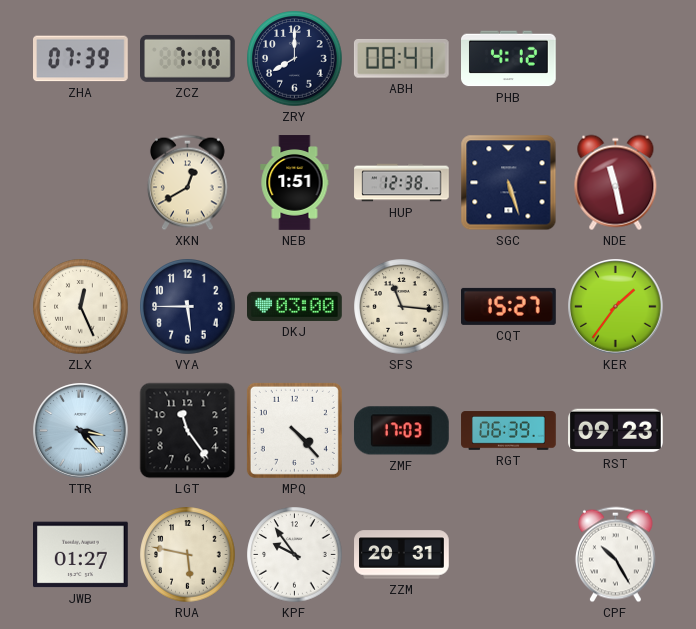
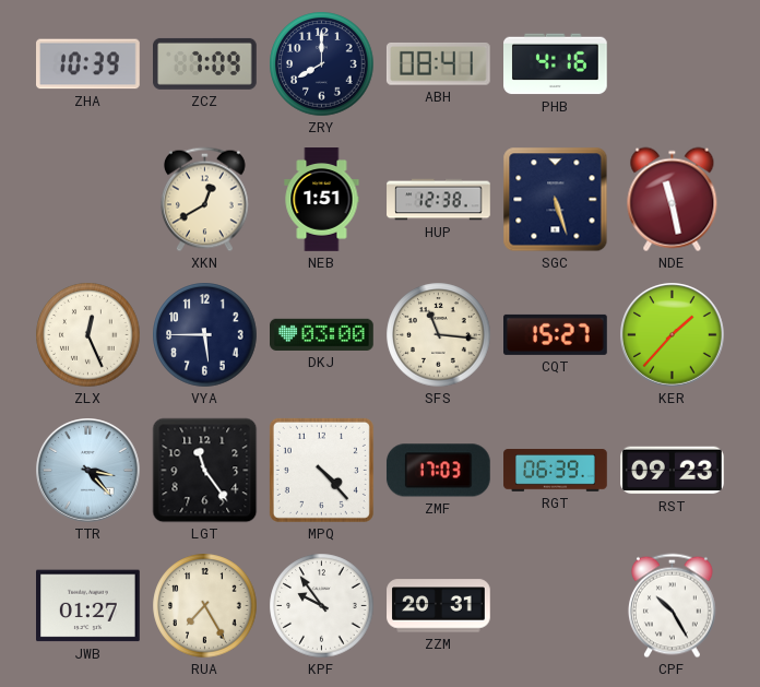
ZHA: 07:39 -> 10:39 (88, 64)
ZCZ: 7:10 -> 7:09 (205, 63)
PHB: 4:12 -> 4:16 (556, 64)
KER: 1:36 -> 1:37 (673, 335)
RUA: 5:47 -> 7:25 (205, 606)
